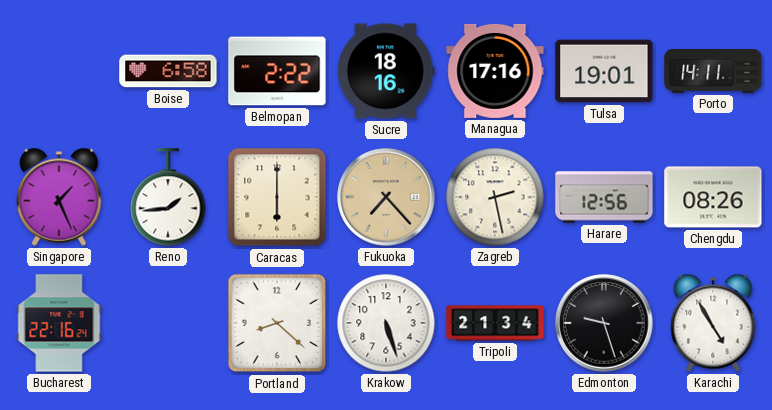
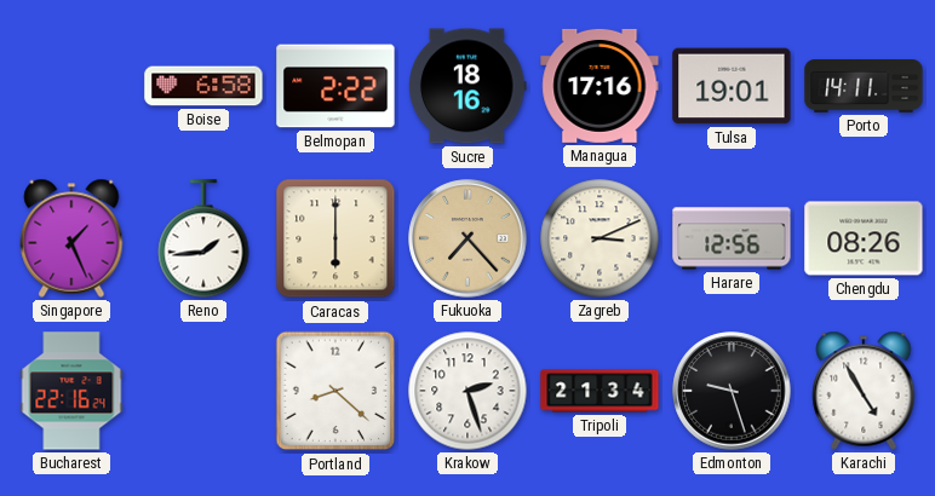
Zagreb: 2:28 -> 3:11 (600, 238)
Krakow: 5:27 -> 2:27 (468, 391)
